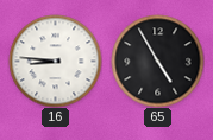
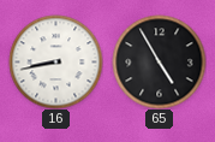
16: 8:46 -> 8:43 (55, 61)
